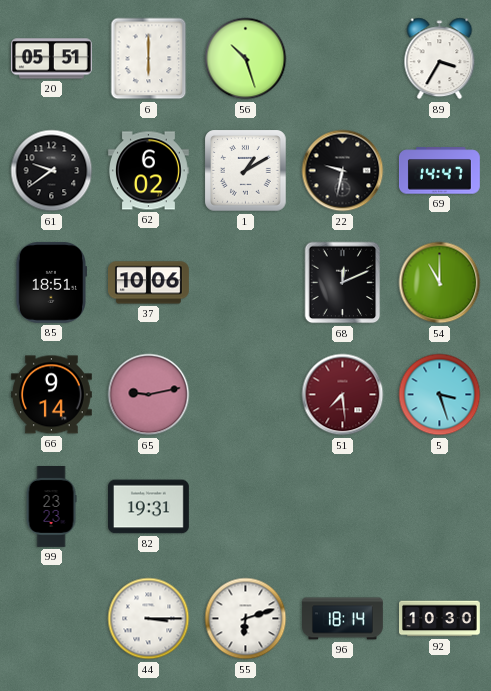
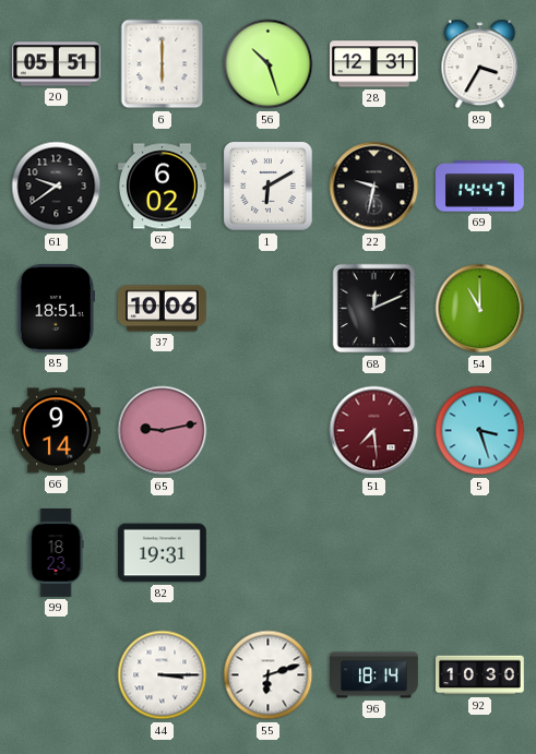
28: none -> 12:31 (374, 64)
1: 1:10 -> 6:10 (269, 187)
99: 23:23 -> 18:23 (56, 553)
